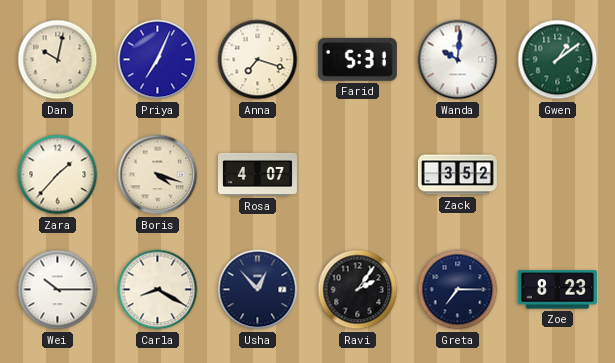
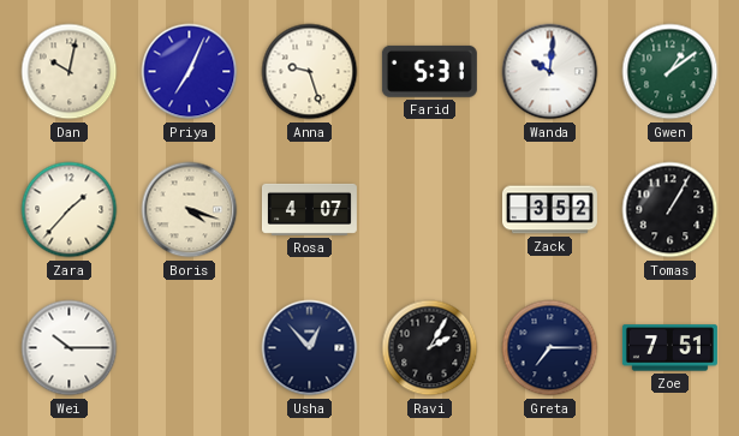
Anna: 7:18 -> 9:27 (310, 72)
Tomas: none -> 1:05 (671, 210)
Carla: 8:20 -> none (158, 290)
Ravi: 2:06 -> 2:05 (430, 348)
Zoe: 8:23 -> 7:51 (669, 348)
